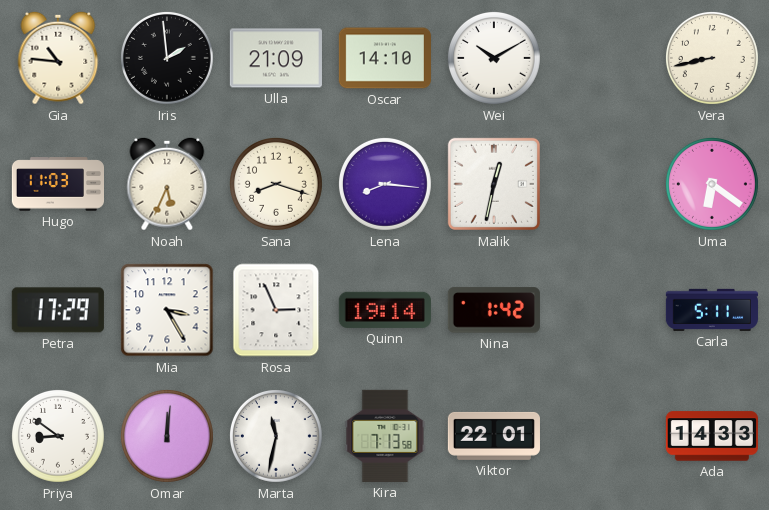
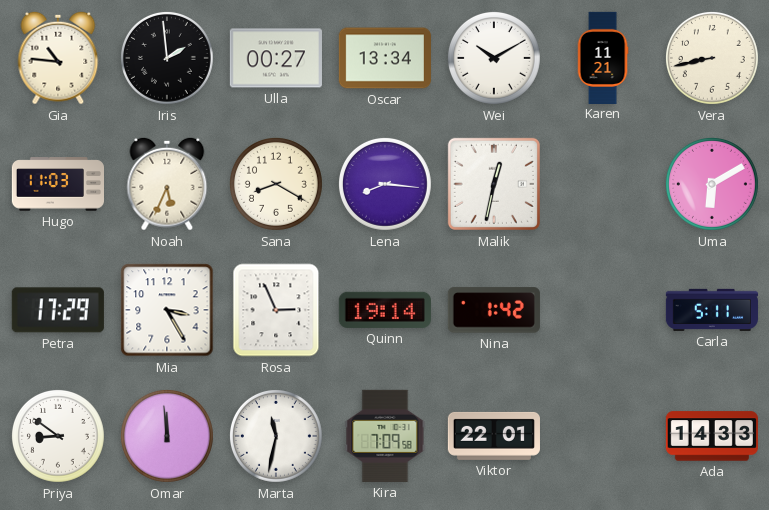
Ulla: 21:09 -> 00:27 (276, 58)
Oscar: 14:10 -> 13:34 (385, 58)
Karen: none -> 11:21 (603, 57)
Sana: 8:18 -> 8:20 (276, 184)
Uma: 6:21 -> 6:10 (712, 184)
Omar: 12:01 -> 11:59 (167, 436)
Kira: 7:13 -> 7:09 (385, 436)
